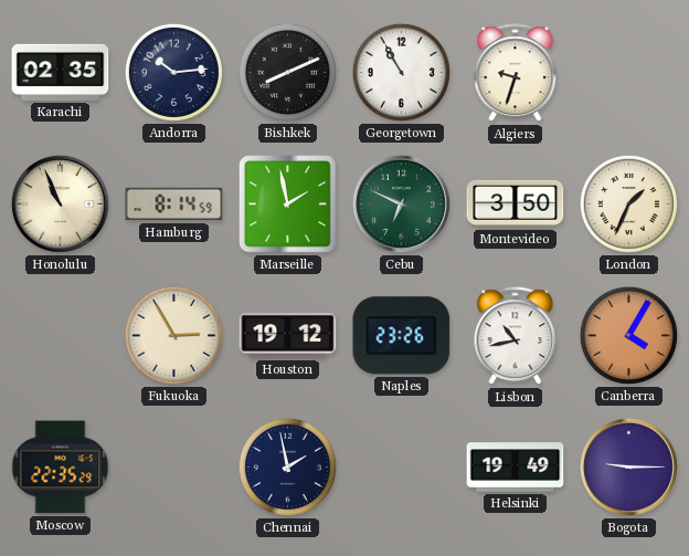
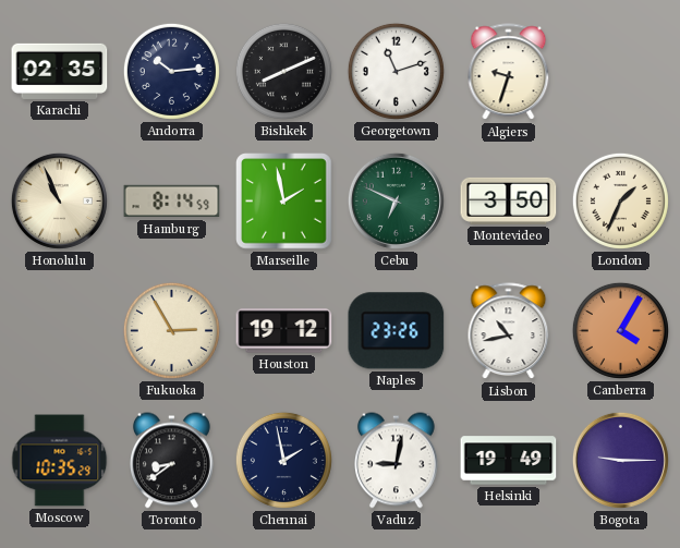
Georgetown: 10:55 -> 11:12 (396, 71)
Moscow: 22:35 -> 10:35 (60, 461)
Toronto: none -> 8:39 (172, 461)
Vaduz: none -> 9:02 (397, 461)
